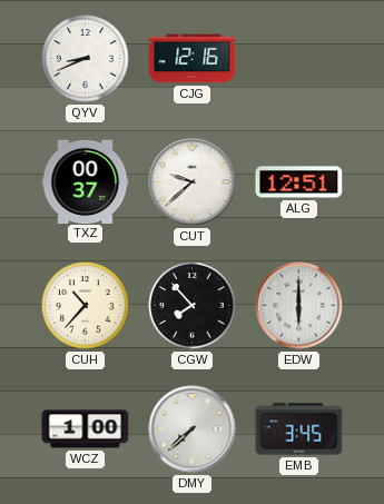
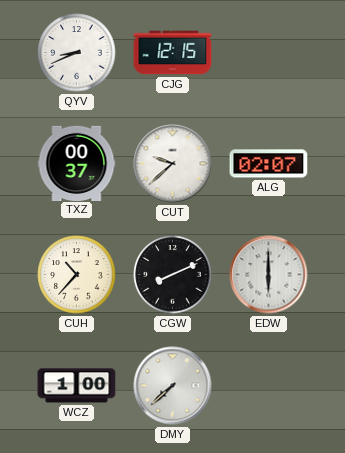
CJG: 12:16 -> 12:15 (173, 53)
ALG: 12:51 -> 02:07 (269, 164)
CGW: 7:53 -> 8:11 (173, 275)
EMB: 3:45 -> none (299, 429)
